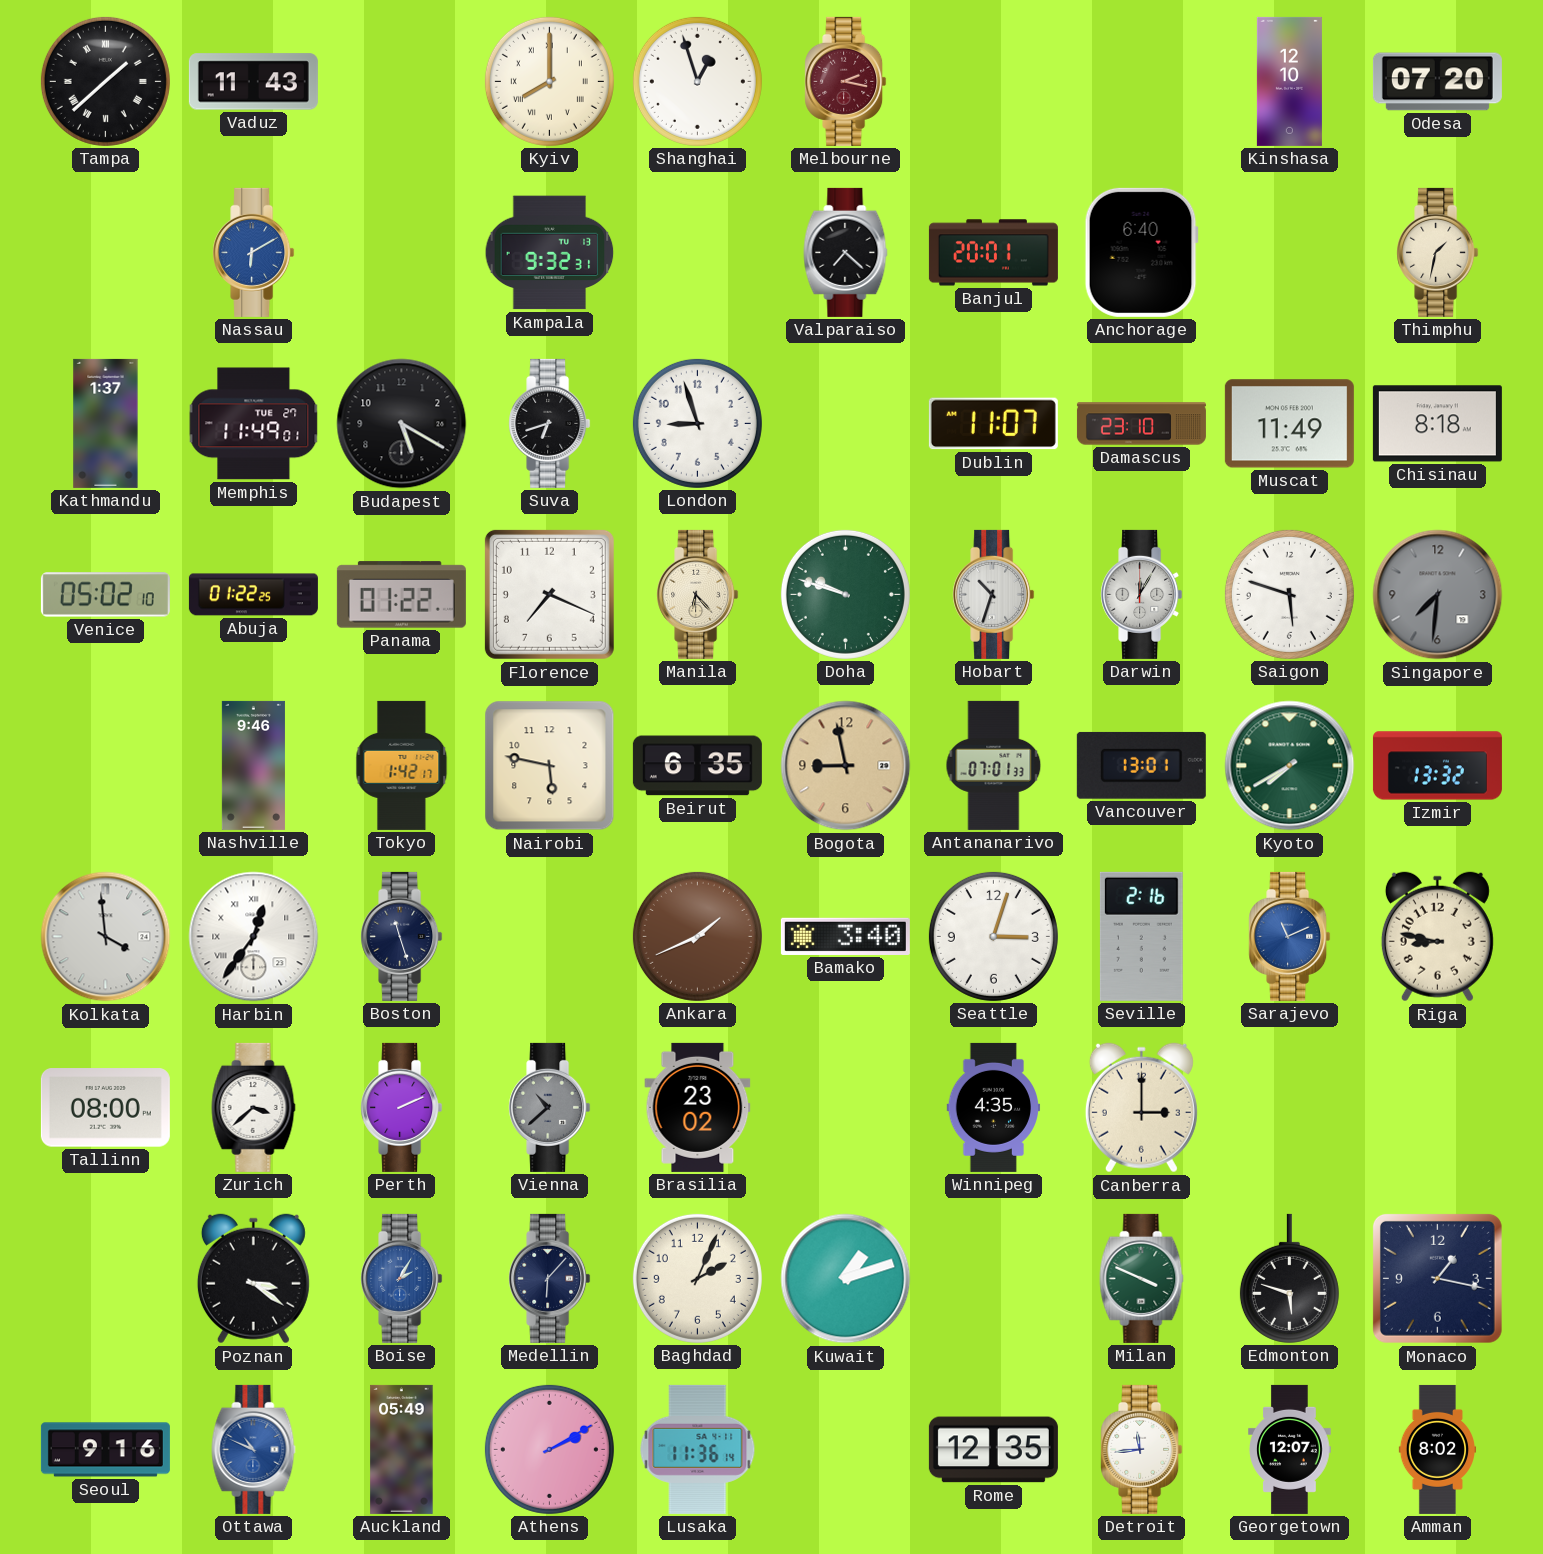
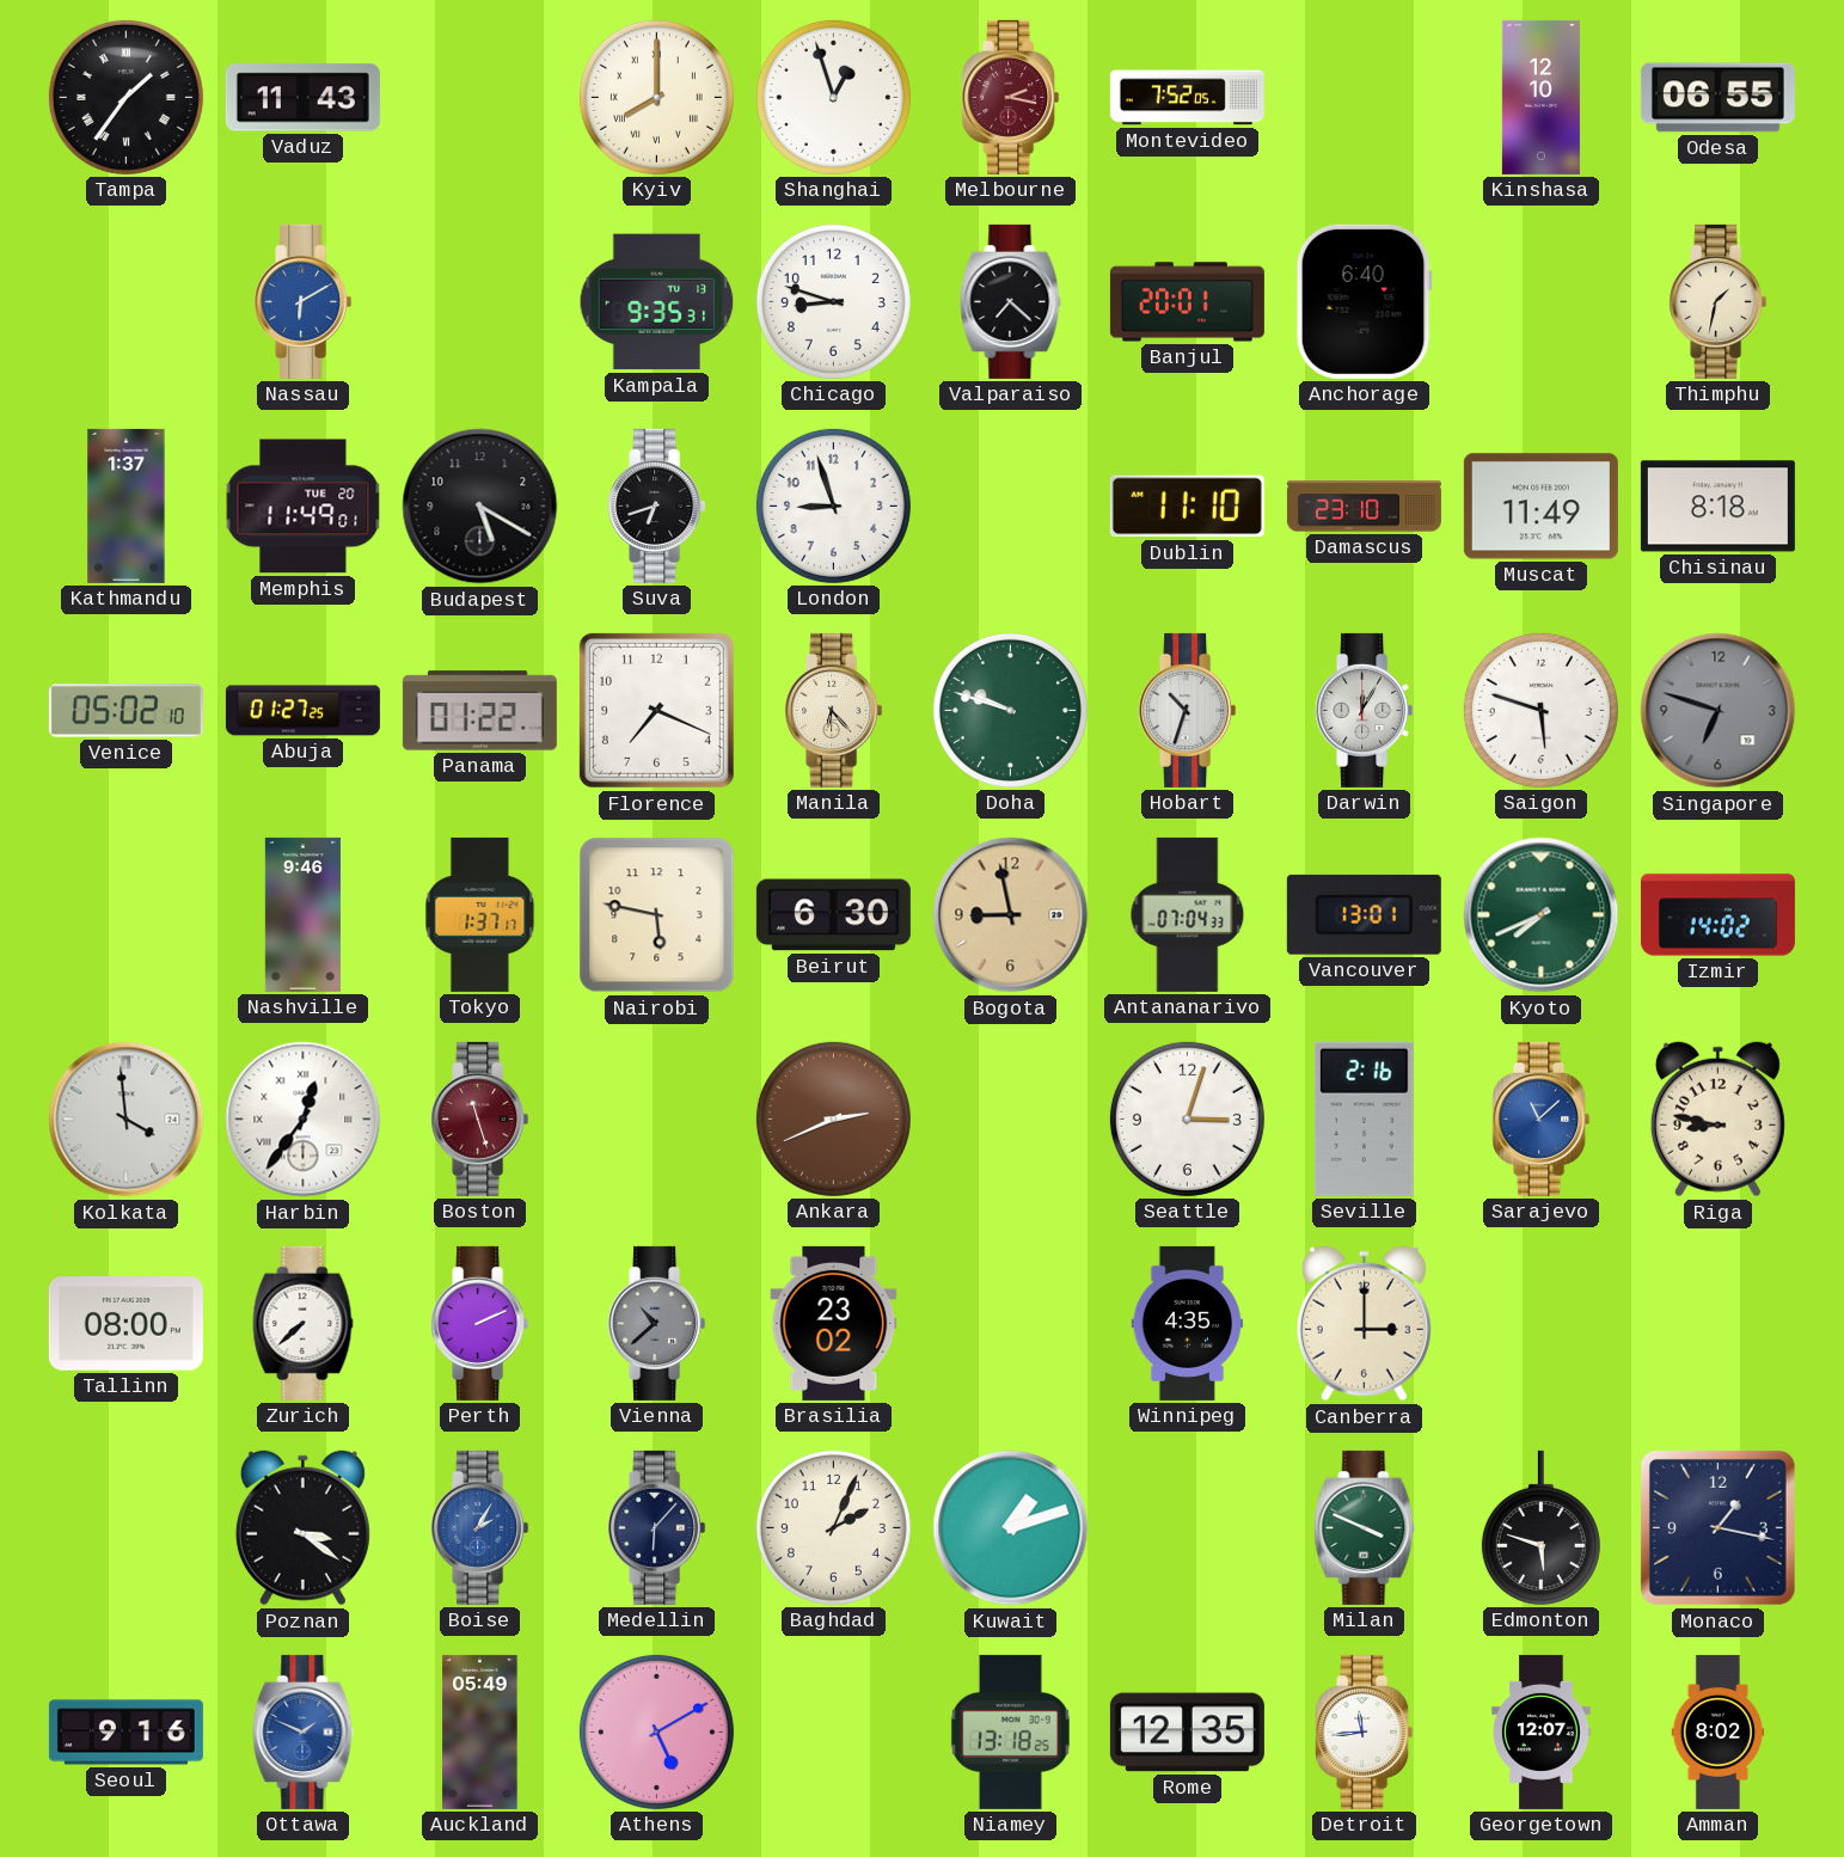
Tampa: 1:38 -> 1:36 (125, 97)
Montevideo: none -> 7:52 (1187, 98)
Odesa: 07:20 -> 06:55 (1717, 98)
Kampala: 9:32 -> 9:35 (657, 302)
Chicago: none -> 8:48 (833, 301)
Memphis date: TUE 27 -> TUE 20 (304, 507)
Dublin: 11:07 -> 11:10 (1187, 507)
Abuja: 01:22 -> 01:27 (302, 711)
Singapore: 7:31 -> 6:48 (1719, 711)
Tokyo: 1:42 -> 1:37 (480, 914)
Beirut: 6:35 -> 6:30 (833, 915)
Antananarivo: 07:01 -> 07:04 (1188, 914)
Kyoto: 7:40 -> 7:41 (1542, 915)
Izmir: 13:32 -> 14:02 (1717, 915)
Boston dial: navy -> burgundy (480, 1119)
Ankara: 1:41 -> 2:41 (833, 1119)
Bamako: 3:40 -> none (845, 936)
Sarajevo: 11:11 -> 11:08 (1542, 1119)
Zurich: 3:38 -> 7:38 (304, 1323)
Ottawa: 10:49 -> 1:49 (304, 1732)
Athens: 2:10 -> 5:10 (656, 1732)
Lusaka: 11:36 -> none (698, 1449)
Niamey: none -> 13:18 (1010, 1732)
